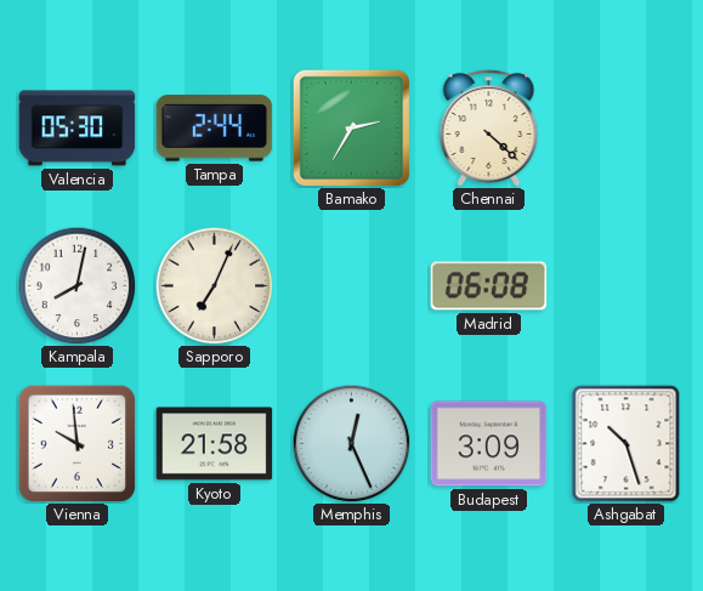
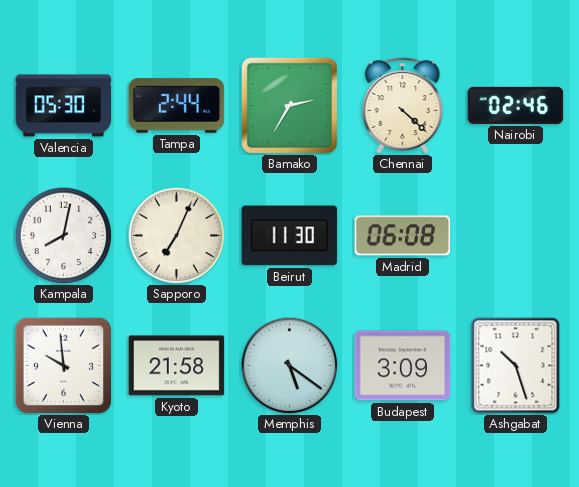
Nairobi: none -> 02:46 (516, 105)
Beirut: none -> 11:30 (290, 236)
Memphis: 12:26 -> 5:21 (289, 365)
